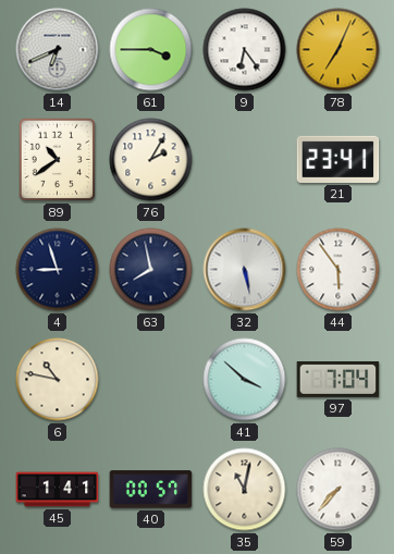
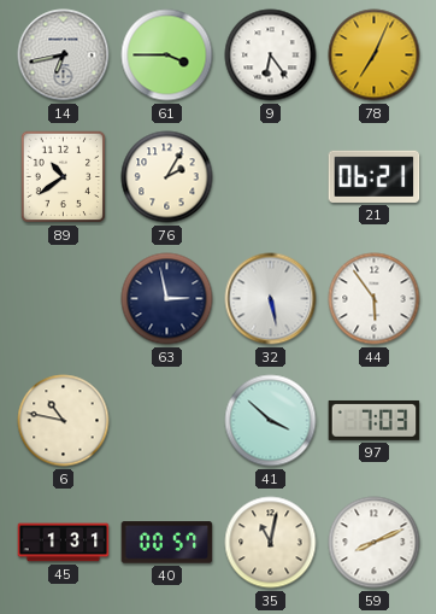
14: 6:41 -> 6:43 (64, 55)
21: 23:41 -> 06:21 (375, 176)
4: 8:57 -> none (58, 270)
63: 7:58 -> 2:58 (167, 299)
97: 7:04 -> 7:03 (375, 420)
45: 1:41 -> 1:31 (64, 543)
59: 7:37 -> 8:11 (375, 543)
